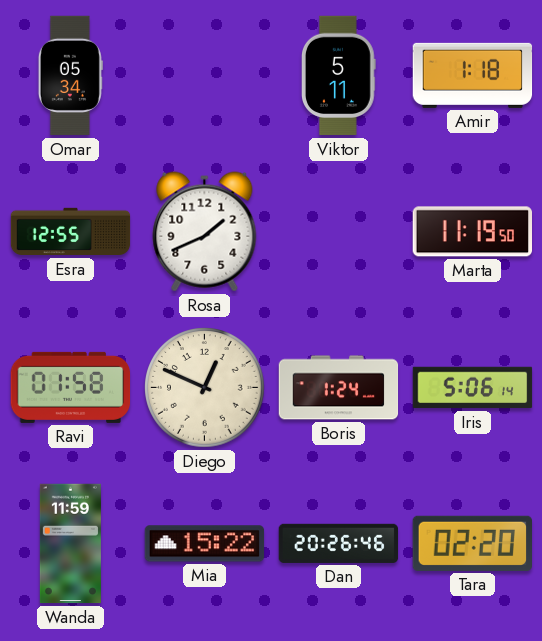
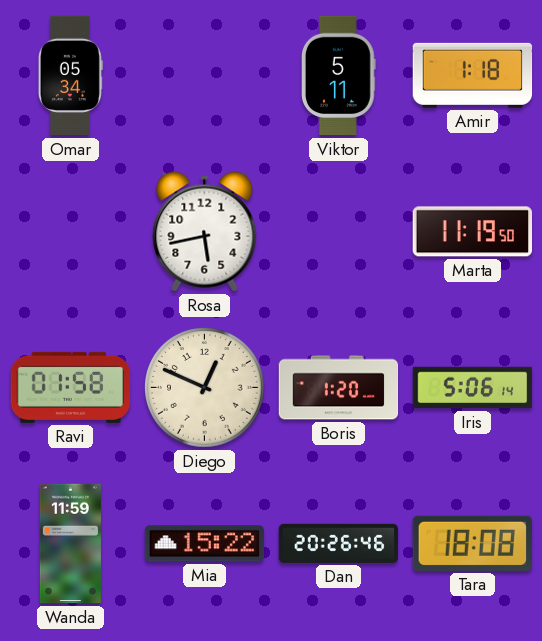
Esra: 12:55 -> none (71, 232)
Rosa: 1:41 -> 5:43 (205, 232)
Boris: 1:24 -> 1:20 (339, 388)
Tara: 02:20 -> 18:08 (472, 543)
